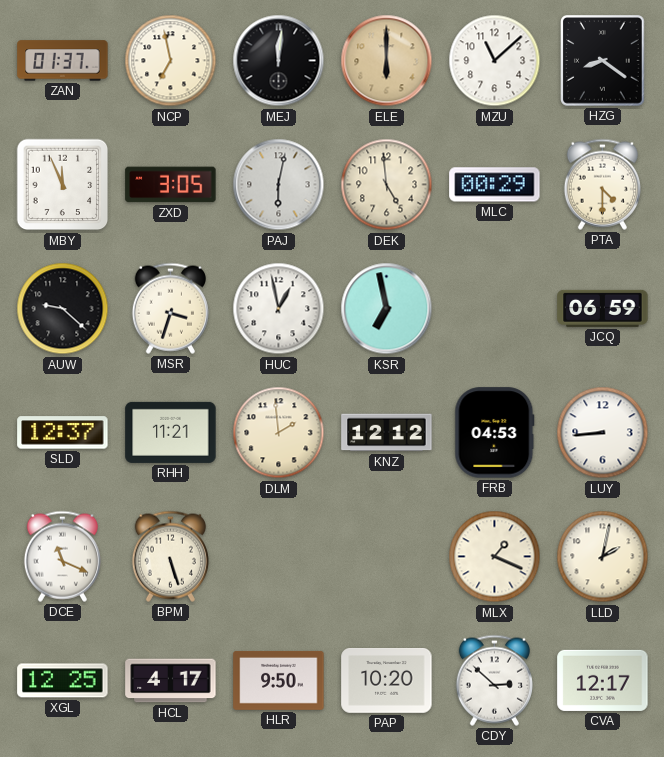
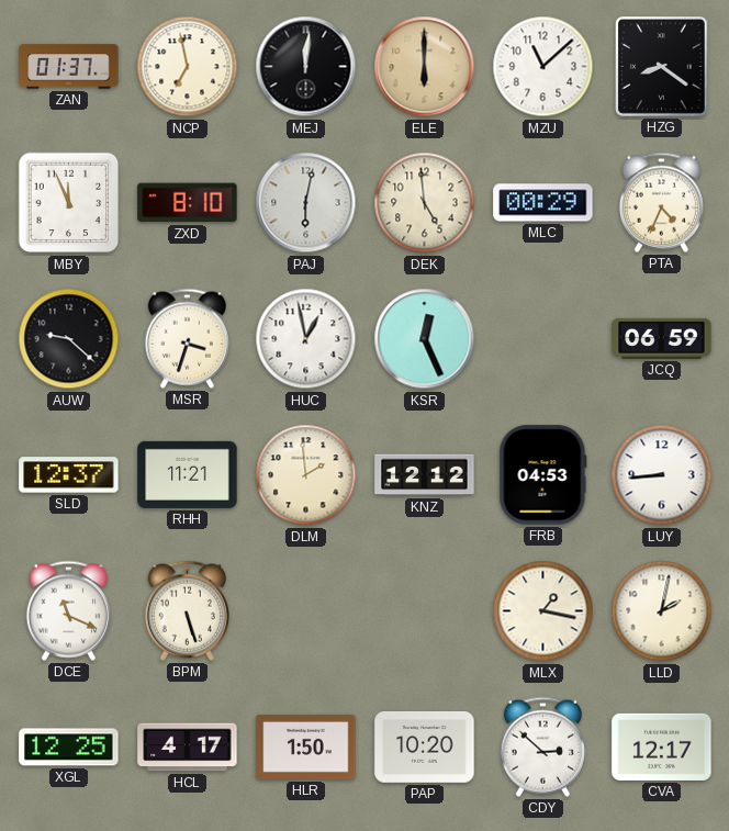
ZXD: 3:05 -> 8:10 (188, 203)
PTA: 4:30 -> 4:34 (661, 202)
KSR: 6:58 -> 12:26 (425, 339)
MLX: 1:19 -> 1:17 (543, 611)
HLR: 9:50 -> 1:50 (306, 746)
